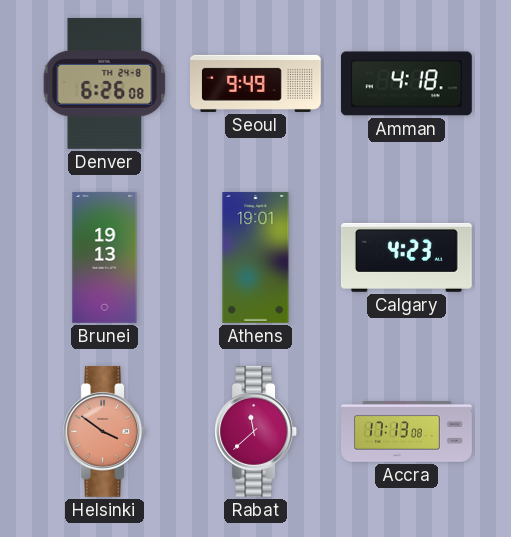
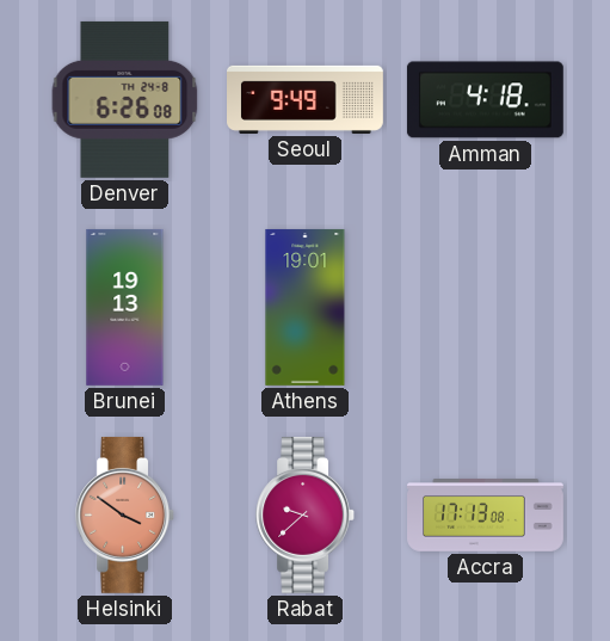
Calgary: 4:23 -> none (406, 257)
Rabat: 11:38 -> 9:38 (306, 514)
